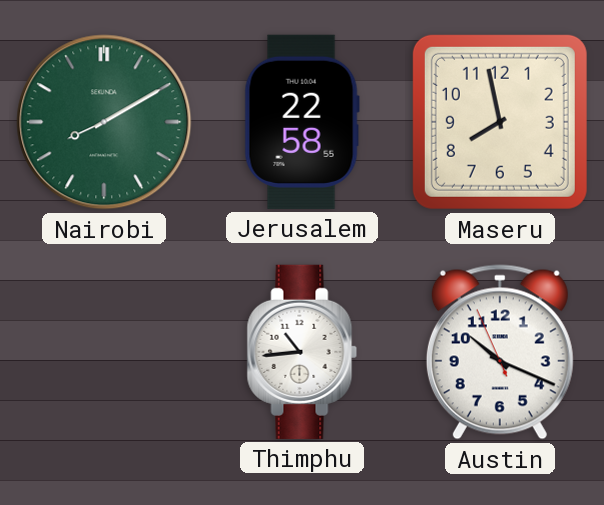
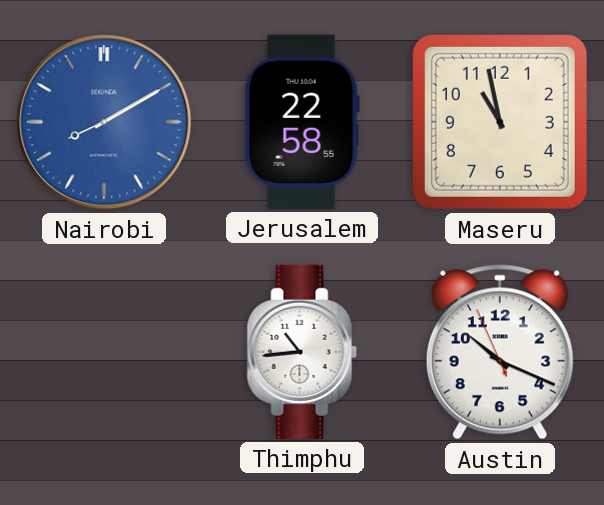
Nairobi dial: green -> blue (104, 122)
Maseru: 7:58 -> 10:58 (500, 122)
